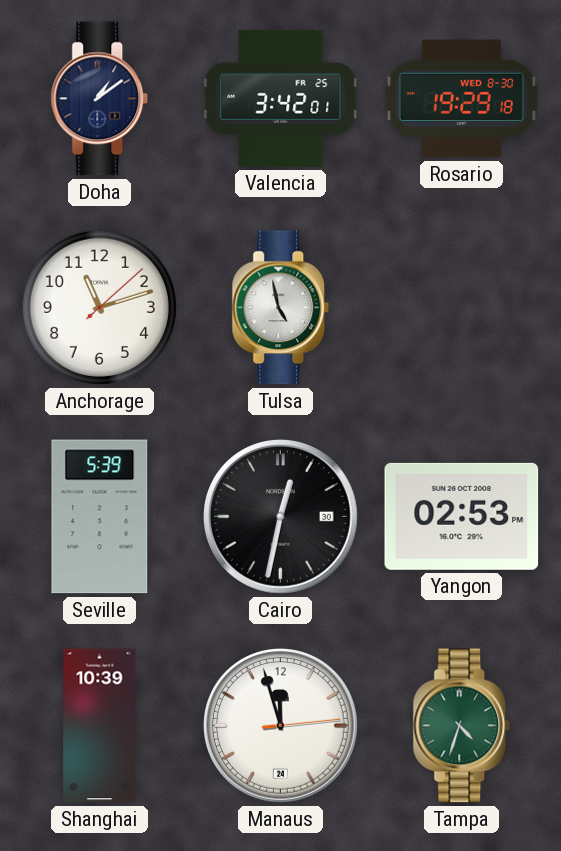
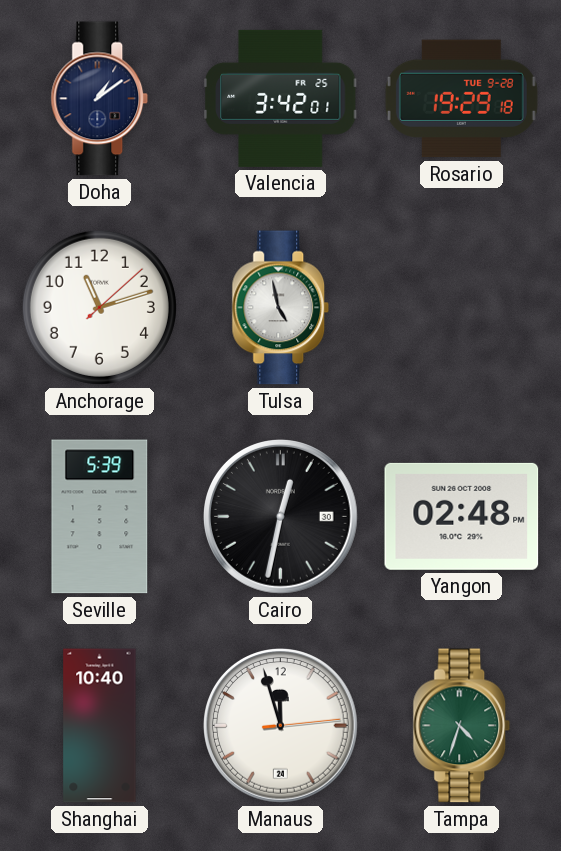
Rosario date: WED 8-30 -> TUE 9-28 (461, 99)
Yangon: 02:53 -> 02:48 (462, 516)
Shanghai: 10:39 -> 10:40 (100, 726)
